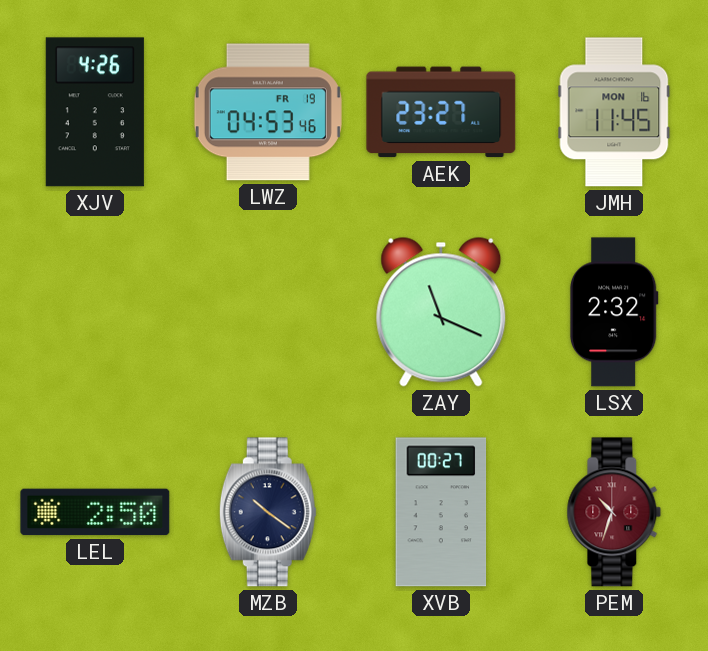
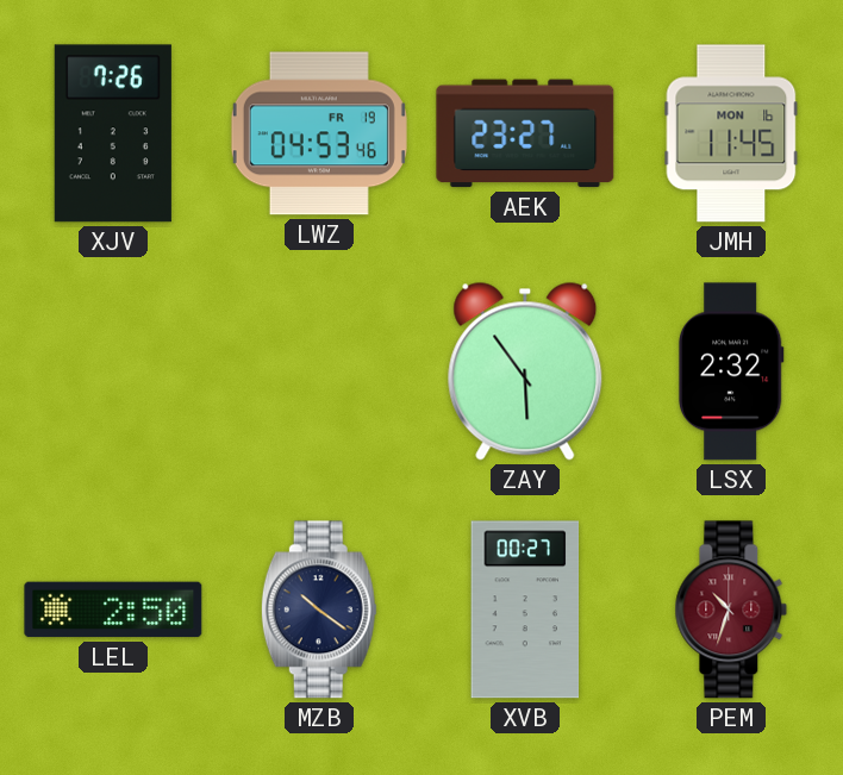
XJV: 4:26 -> 7:26 (113, 133)
ZAY: 11:19 -> 5:54 (525, 371)
